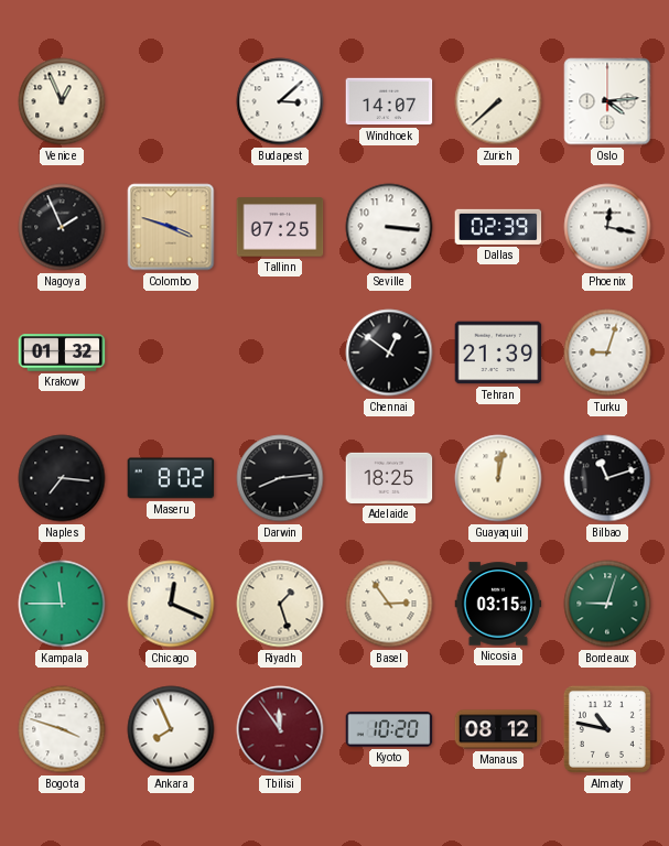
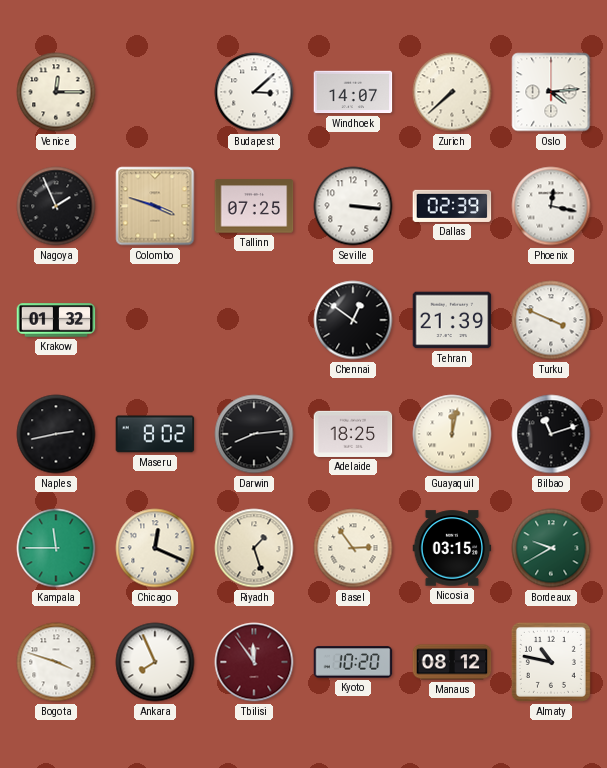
Venice: 12:56 -> 12:15 (56, 92)
Turku: 9:03 -> 3:49 (551, 320)
Naples: 7:16 -> 2:43 (56, 434)
Bordeaux: 9:03 -> 9:40 (551, 548)
